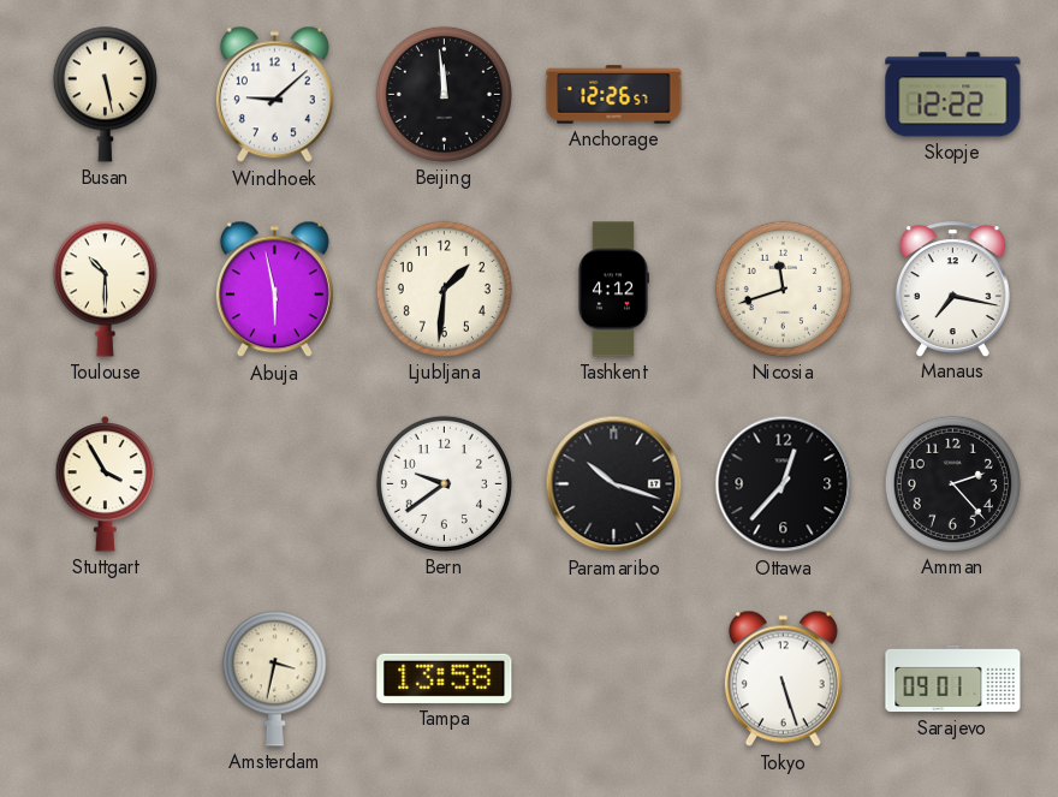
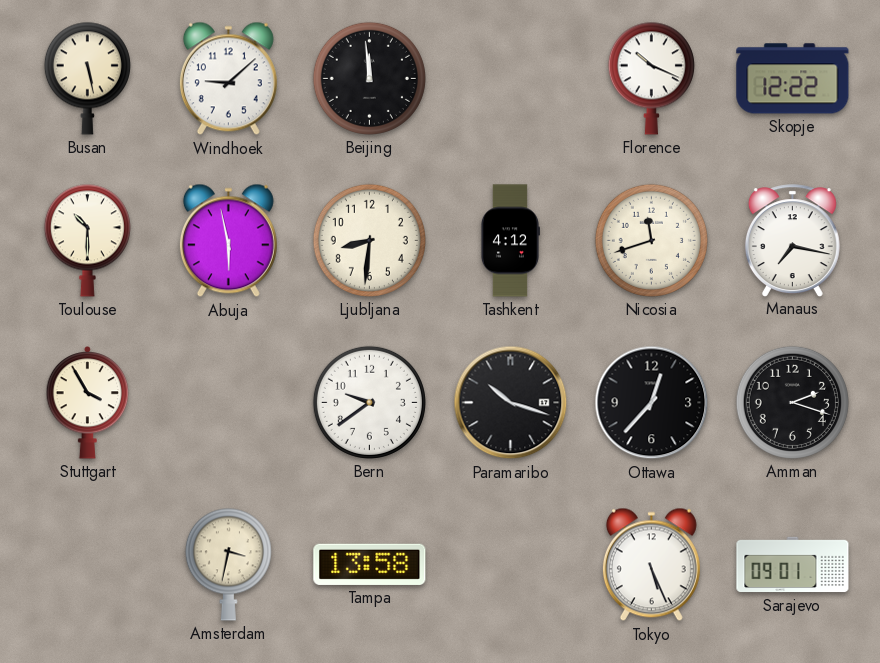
Anchorage: 12:26 -> none (614, 95)
Florence: none -> 10:19 (651, 78)
Ljubljana: 1:31 -> 8:31 (369, 240)
Amman: 2:23 -> 2:18 (792, 402)
Tokyo: 5:27 -> 5:26 (651, 565)
